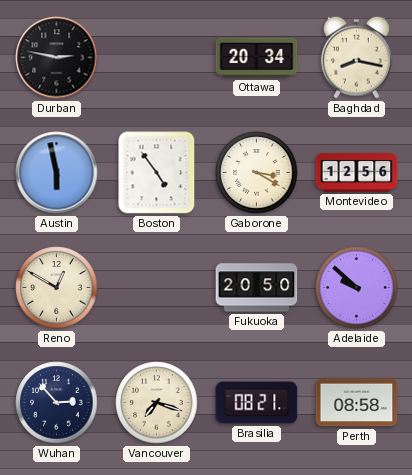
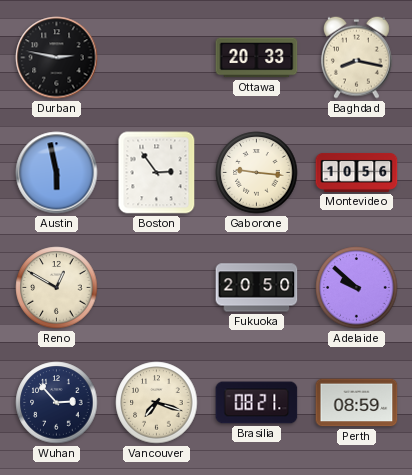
Ottawa: 20:34 -> 20:33 (257, 58)
Boston: 4:54 -> 2:54 (157, 173)
Gaborone: 3:20 -> 9:16 (257, 173)
Montevideo: 12:56 -> 10:56 (357, 172)
Perth: 08:58 -> 08:59 (357, 403)
